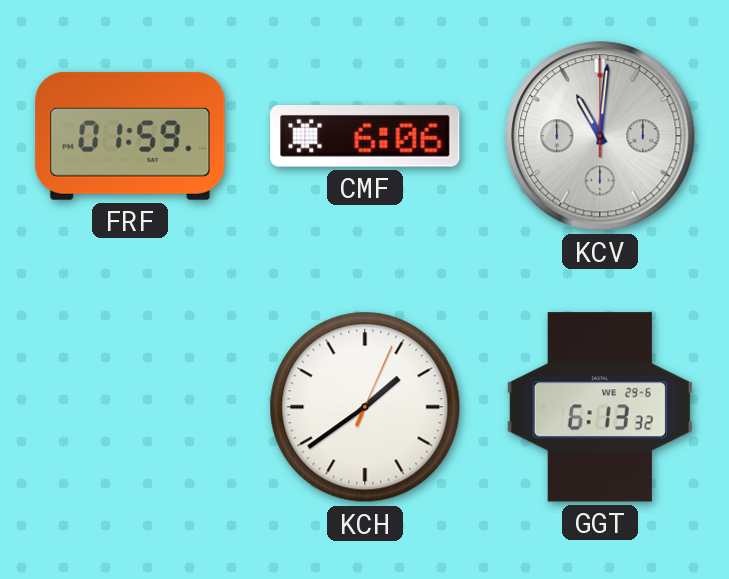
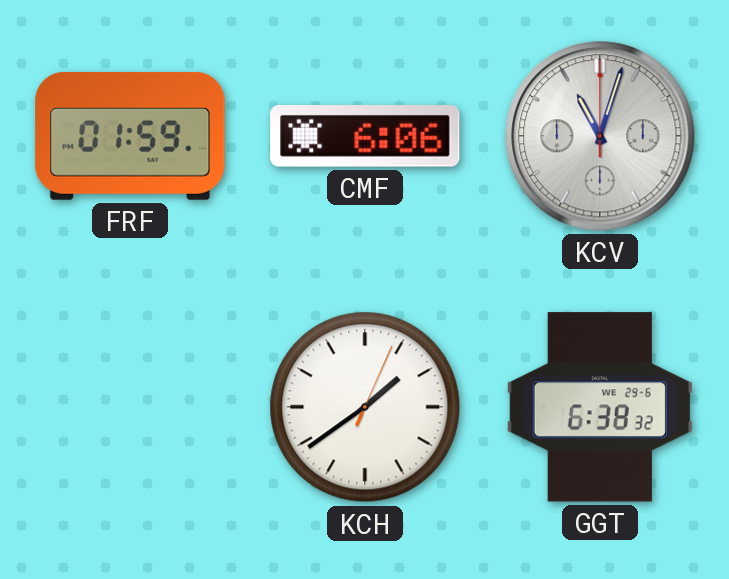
KCV: 11:01 -> 11:03 (600, 136)
GGT: 6:13 -> 6:38 (600, 407)
